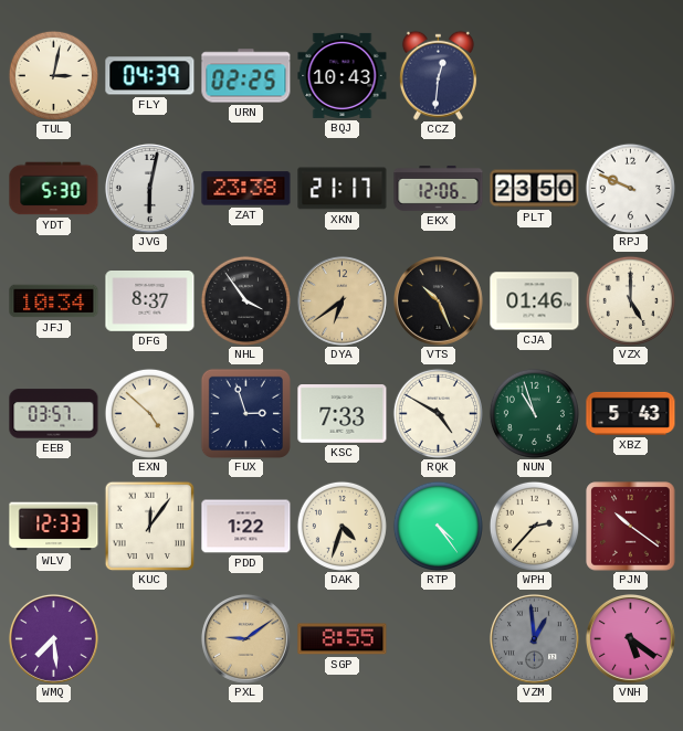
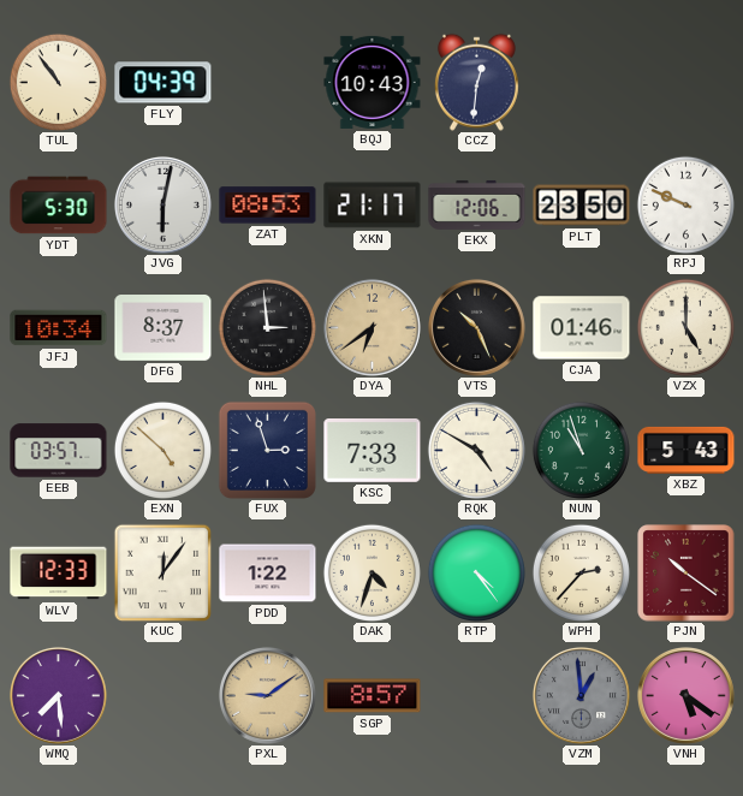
TUL: 3:02 -> 10:54 (58, 82)
URN: 02:25 -> none (246, 76)
ZAT: 23:38 -> 08:53 (268, 206)
NHL: 3:54 -> 2:59 (267, 327)
SGP: 8:55 -> 8:57 (373, 696)
